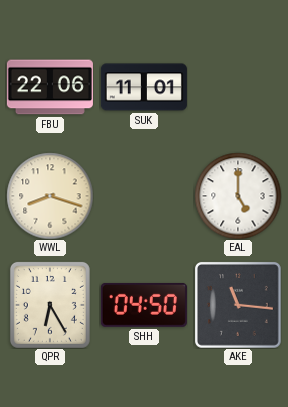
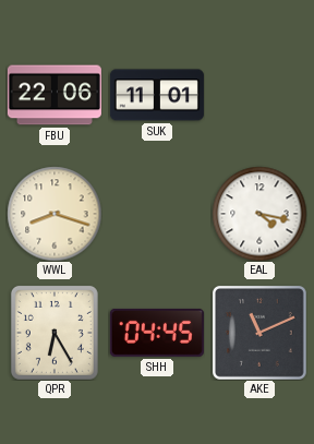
EAL: 5:00 -> 4:17 (259, 214)
SHH: 04:50 -> 04:45 (157, 333)
AKE: 11:16 -> 11:11 (259, 333)
